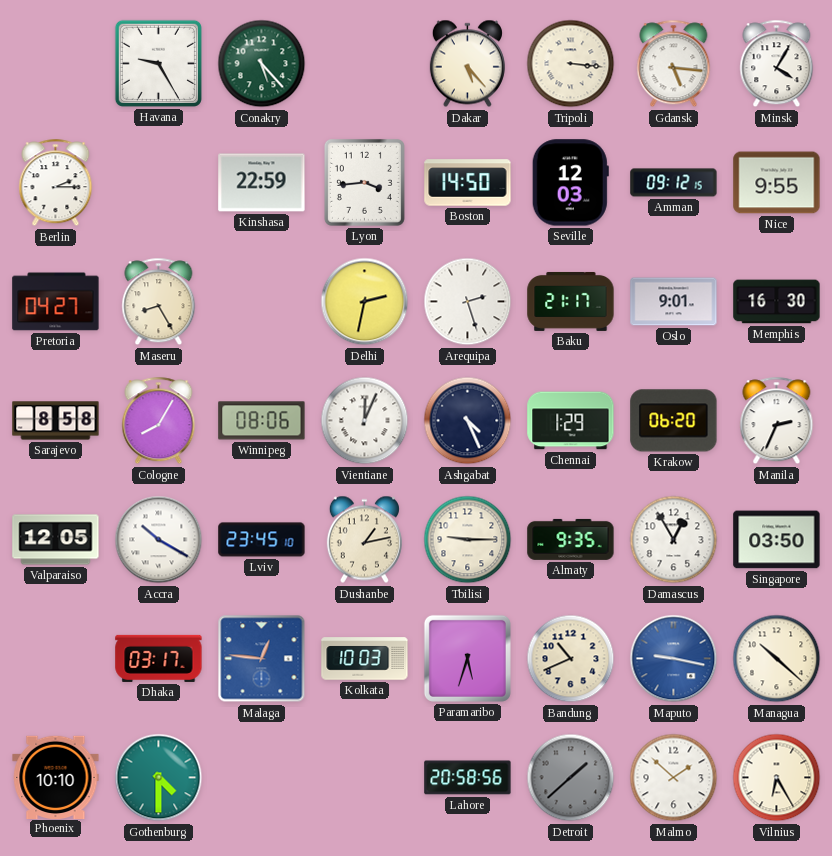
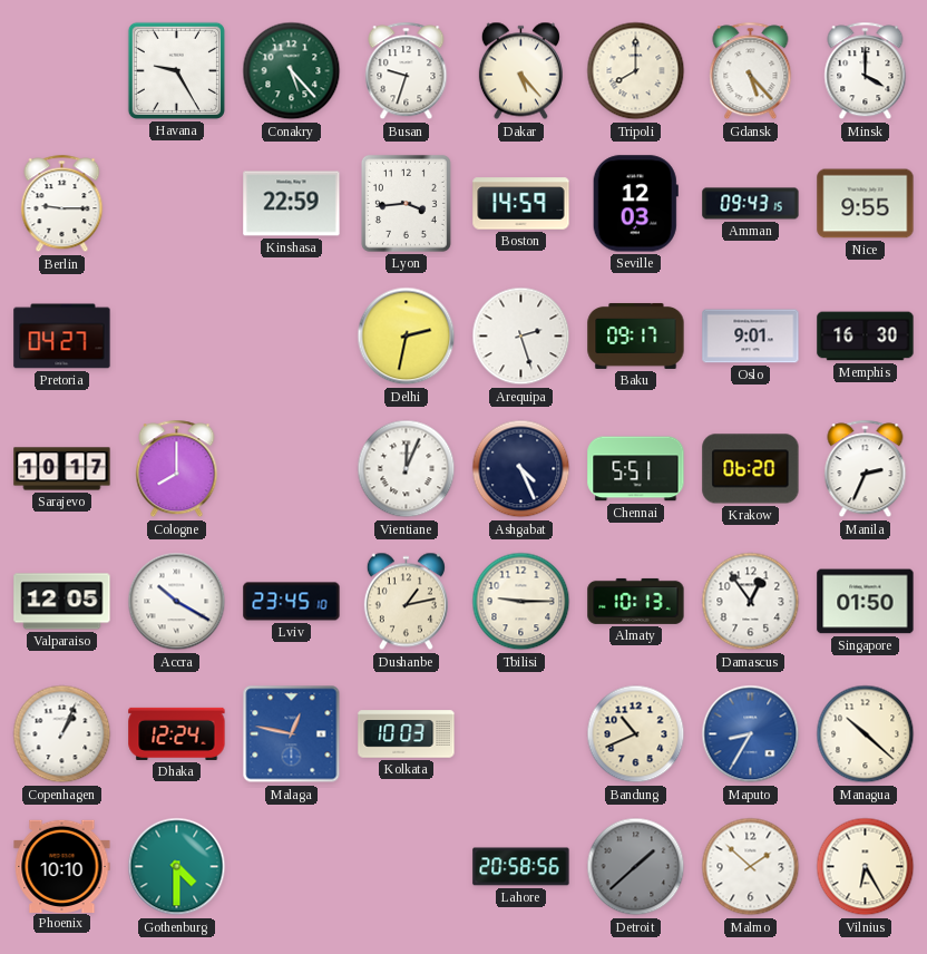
Busan: none -> 9:33 (407, 71)
Tripoli: 3:16 -> 8:00 (636, 71)
Gdansk: 5:16 -> 5:23 (751, 71)
Minsk: 4:05 -> 4:00 (866, 71)
Berlin: 2:15 -> 9:15 (62, 204)
Boston: 14:50 -> 14:59 (521, 204)
Amman: 09:12 -> 09:43 (751, 204)
Maseru: 8:25 -> none (159, 302)
Baku: 21:17 -> 09:17 (636, 335)
Sarajevo: 8:58 -> 10:17 (62, 469)
Cologne: 8:05 -> 8:00 (177, 469)
Winnipeg: 08:06 -> none (262, 421)
Chennai: 1:29 -> 5:51 (636, 469)
Almaty: 9:35 -> 10:13 (636, 601)
Damascus: 12:55 -> 12:54 (751, 602)
Singapore: 03:50 -> 01:50 (866, 602)
Copenhagen: none -> 1:04 (62, 734)
Dhaka: 03:17 -> 12:24 (177, 733)
Malaga: 12:46 -> 12:47 (292, 734)
Paramaribo: 5:33 -> none (467, 658)
Maputo: 9:17 -> 8:35 (751, 734)
